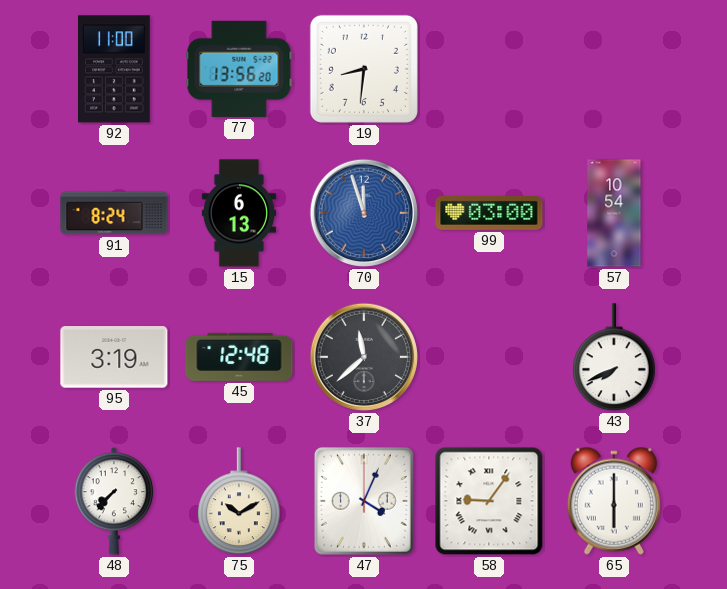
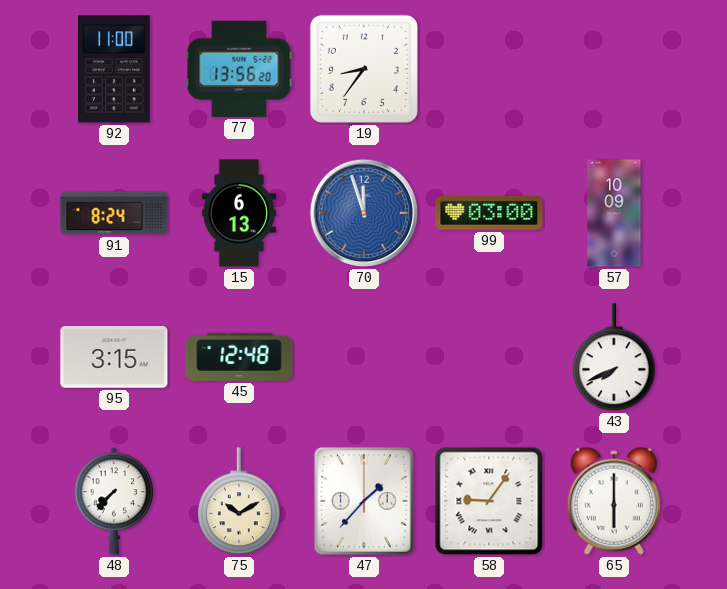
19: 8:31 -> 8:36 (364, 69)
57: 10:54 -> 10:09 (614, 213)
95: 3:19 -> 3:15 (114, 357)
37: 11:38 -> none (364, 357)
47: 4:04 -> 1:37 (364, 501)
